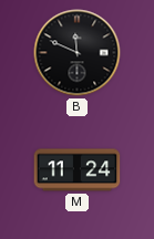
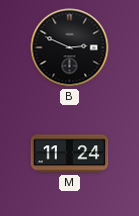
B: 11:49 -> 2:49 (70, 48)
